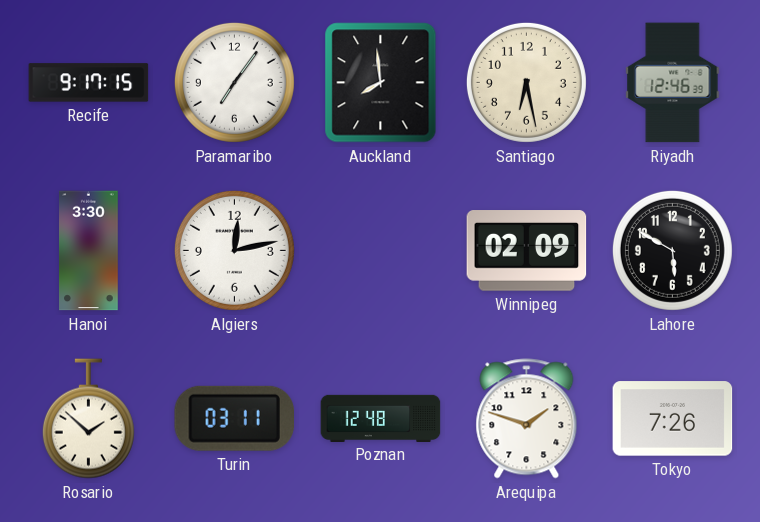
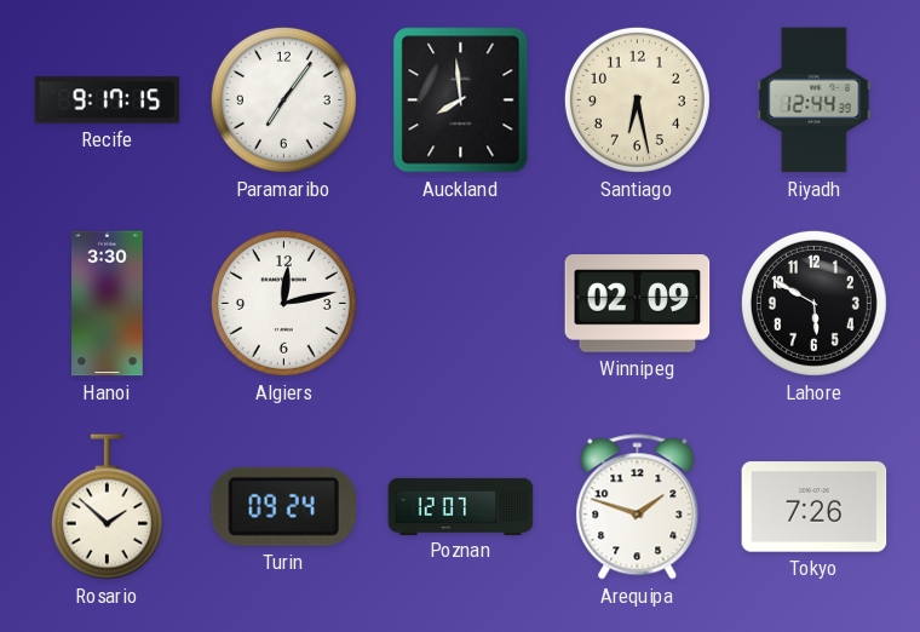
Riyadh: 12:46 -> 12:44 (815, 100)
Turin: 03:11 -> 09:24 (283, 506)
Poznan: 12:48 -> 12:07 (461, 506)
